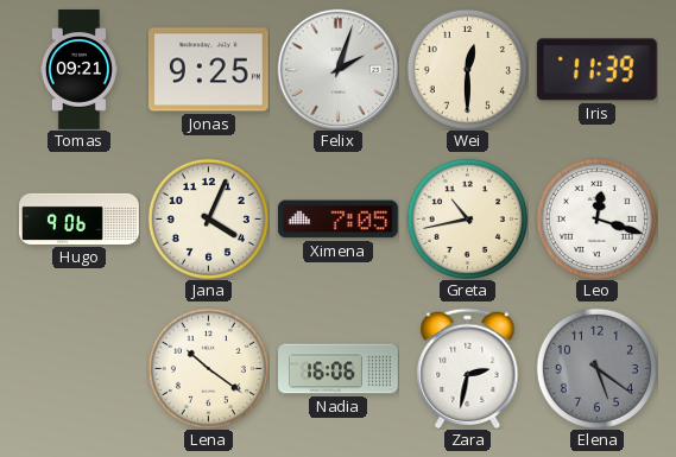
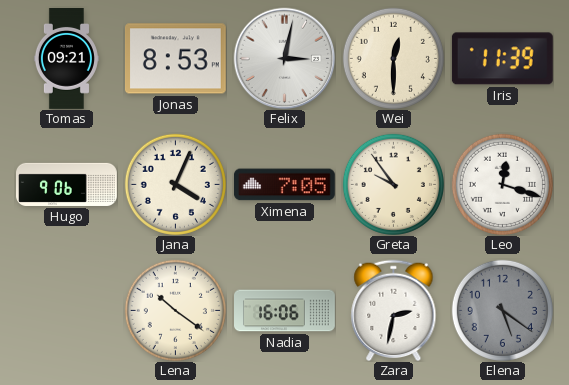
Jonas: 9:25 -> 8:53 (175, 59)
Felix: 2:03 -> 3:02 (284, 58)
Greta: 10:43 -> 9:54 (393, 184)
